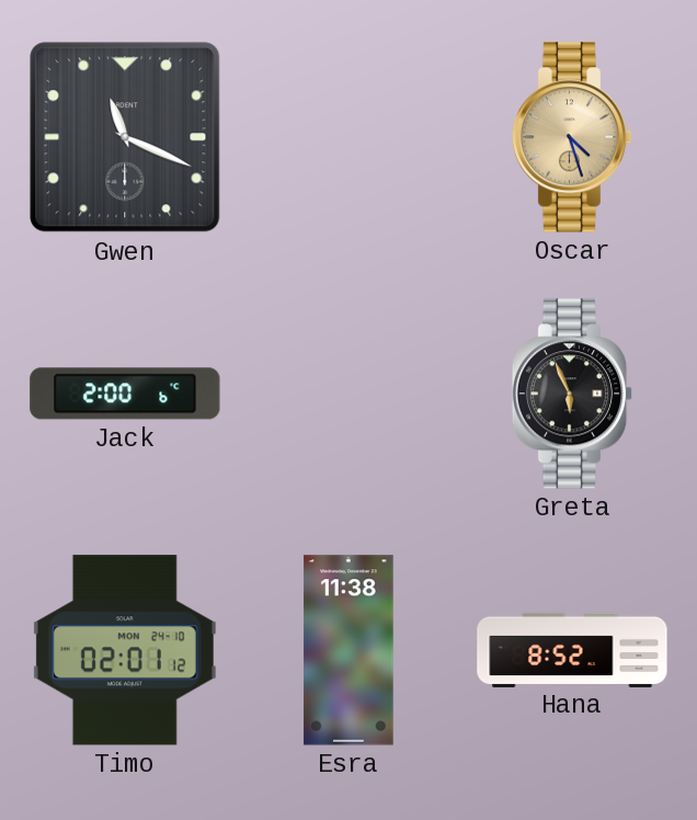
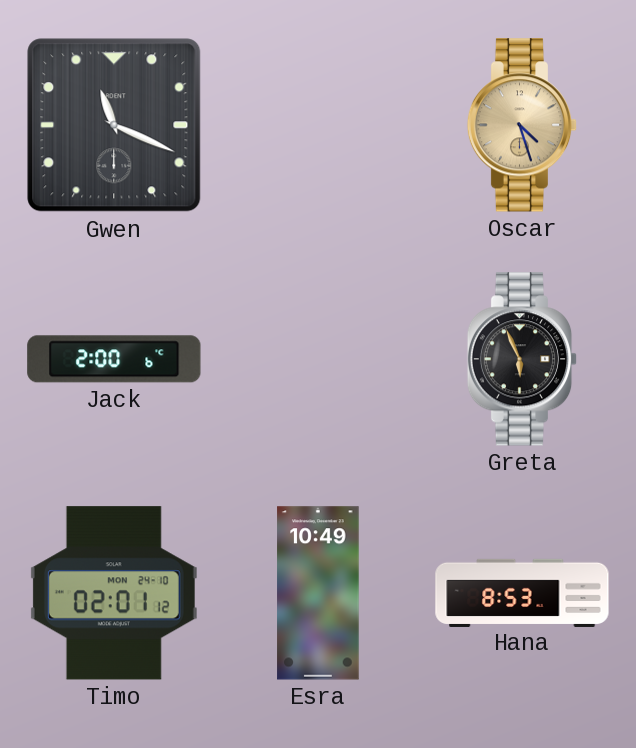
Esra: 11:38 -> 10:49 (318, 593)
Hana: 8:52 -> 8:53 (522, 592)
